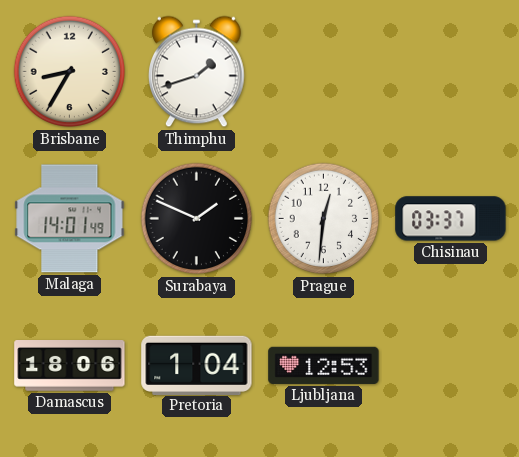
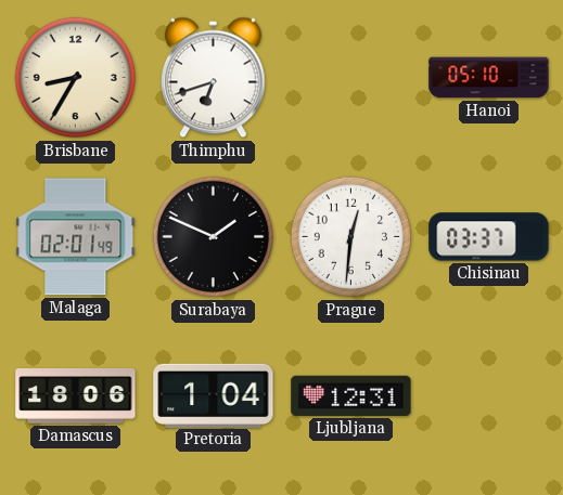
Thimphu: 1:42 -> 6:42 (214, 78)
Hanoi: none -> 05:10 (489, 78)
Malaga: 14:01 -> 02:01 (76, 237)
Ljubljana: 12:53 -> 12:31 (351, 395)
